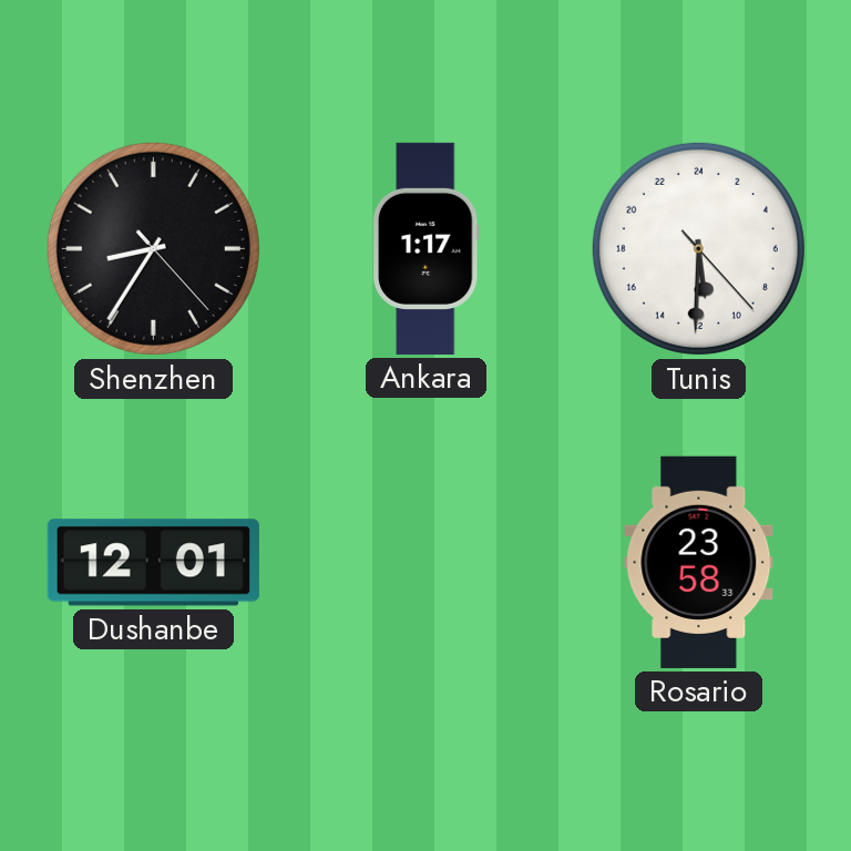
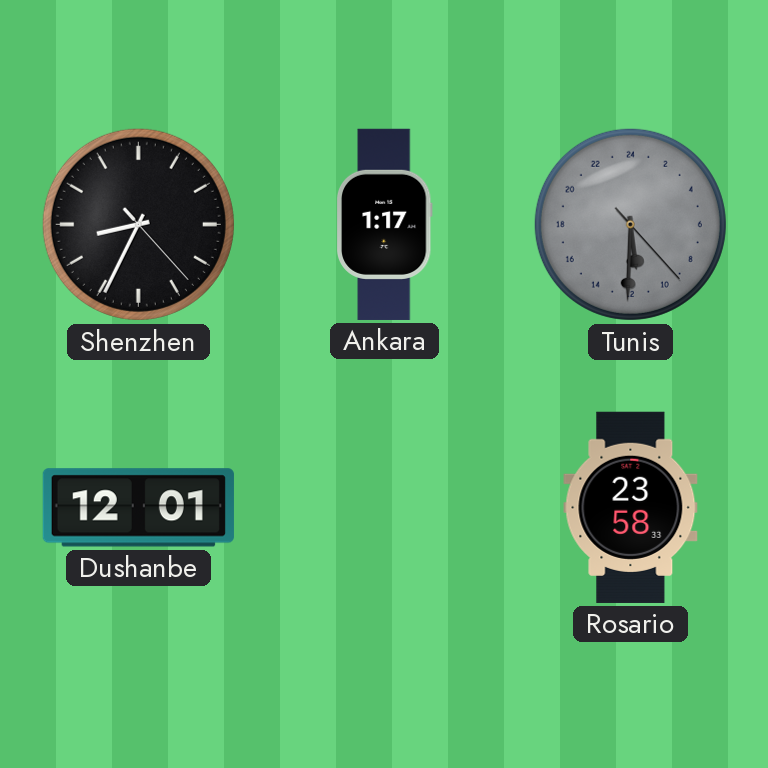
Shenzhen: 8:35 -> 8:34 (138, 224)
Tunis dial: white -> grey (630, 224)
